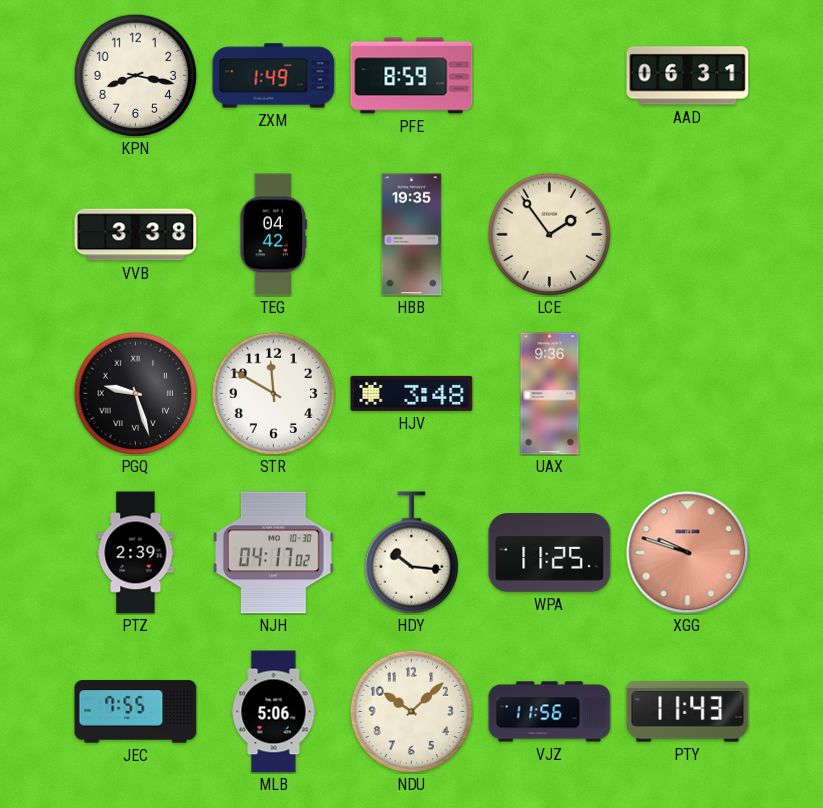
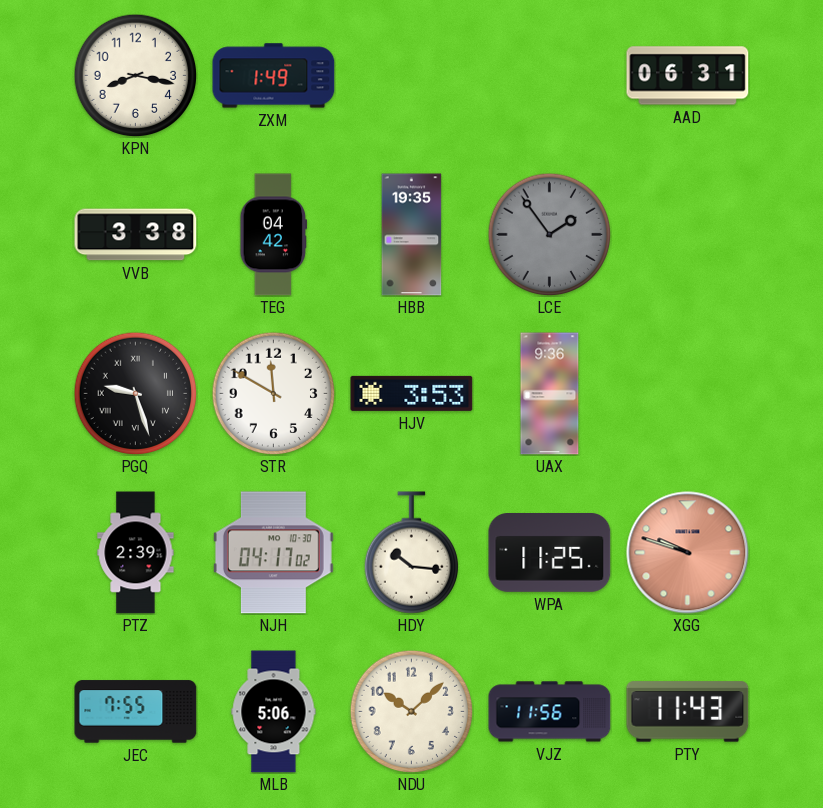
PFE: 8:59 -> none (412, 76)
LCE dial: cream -> grey (549, 234)
HJV: 3:48 -> 3:53 (412, 393)
